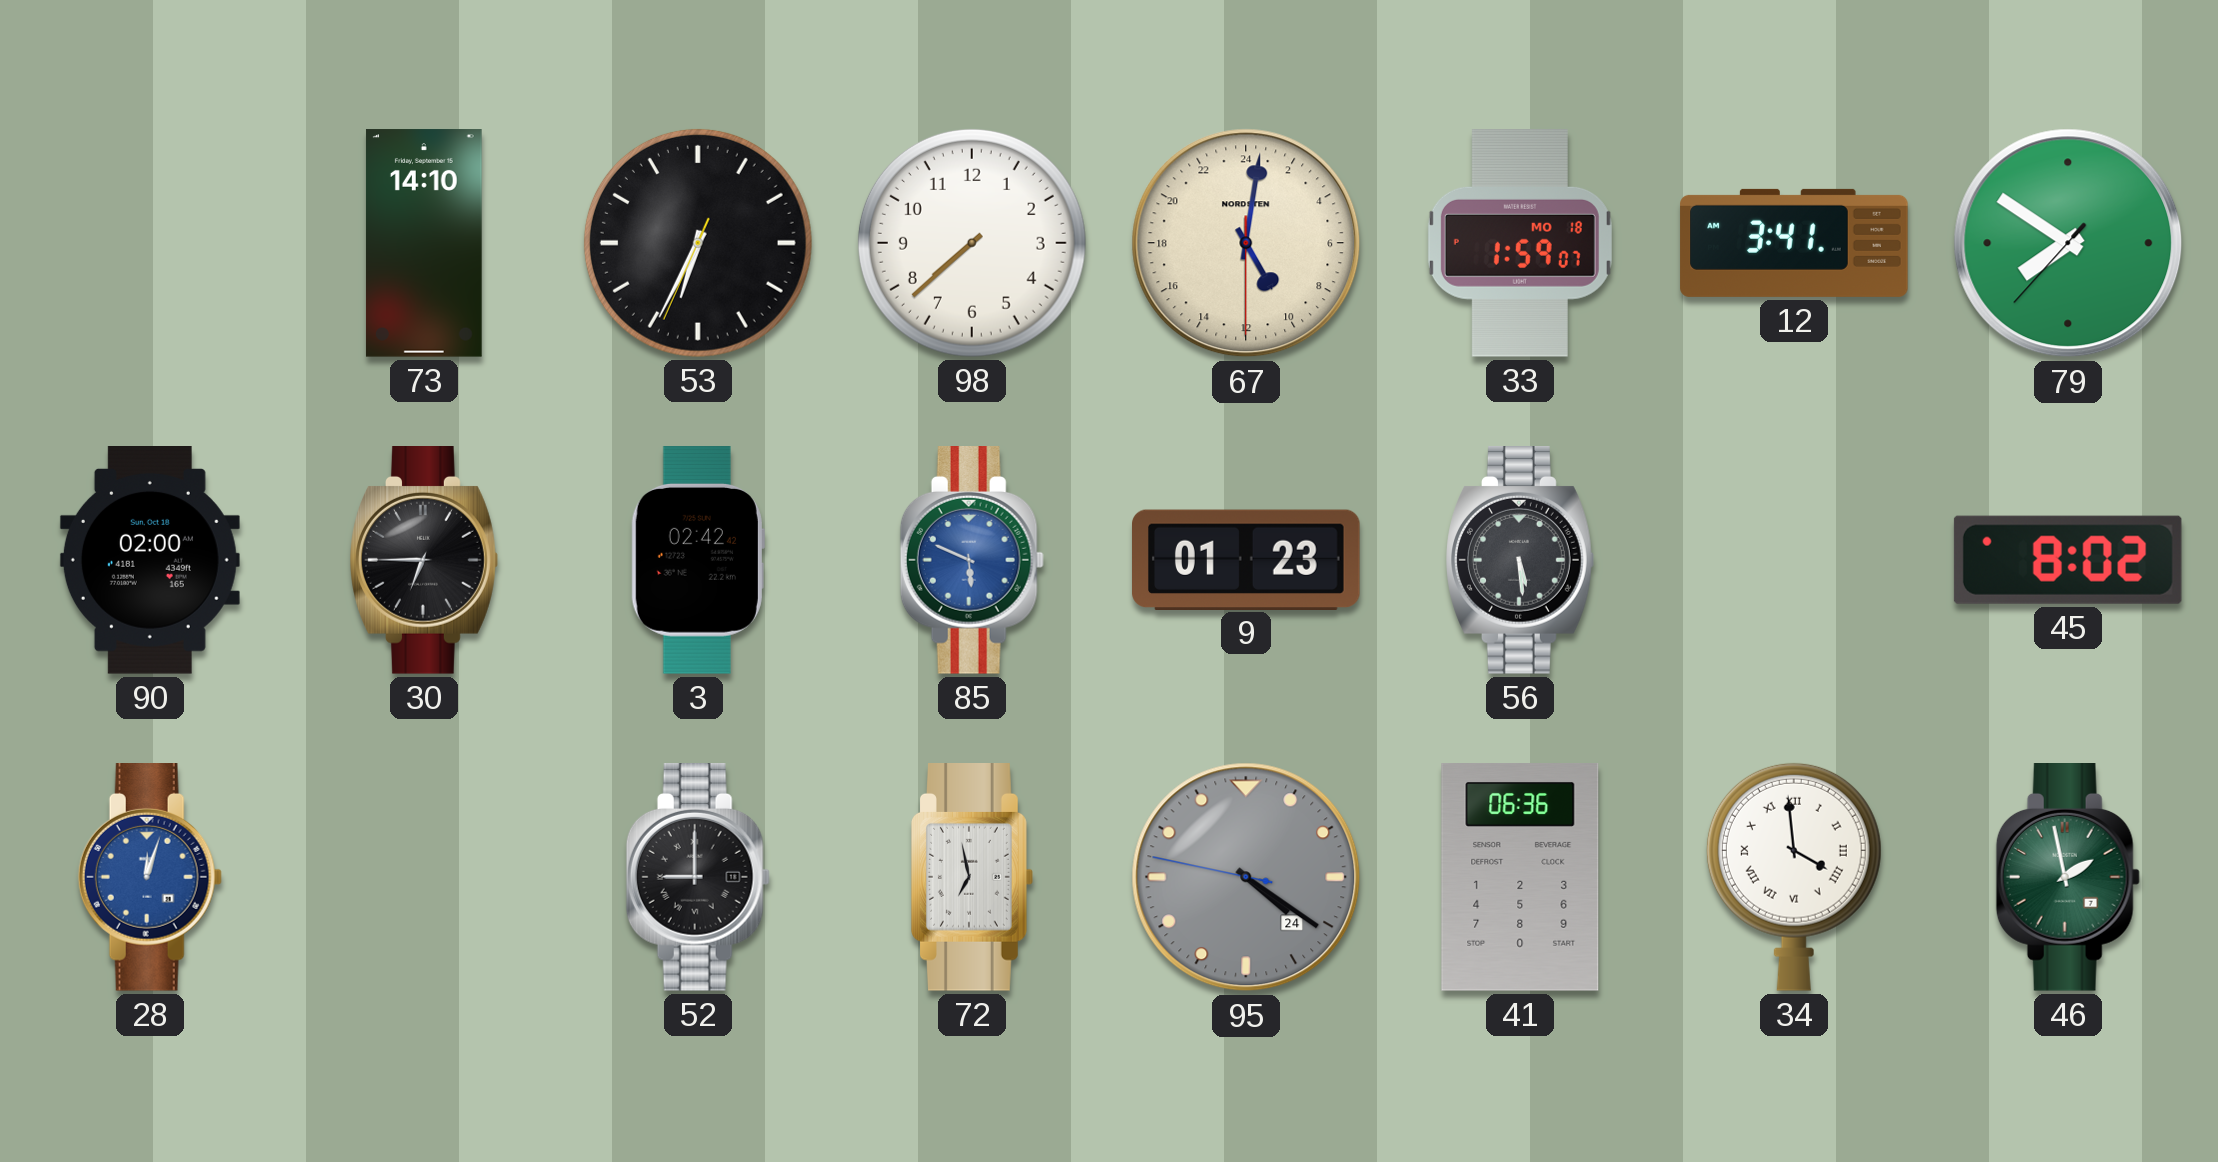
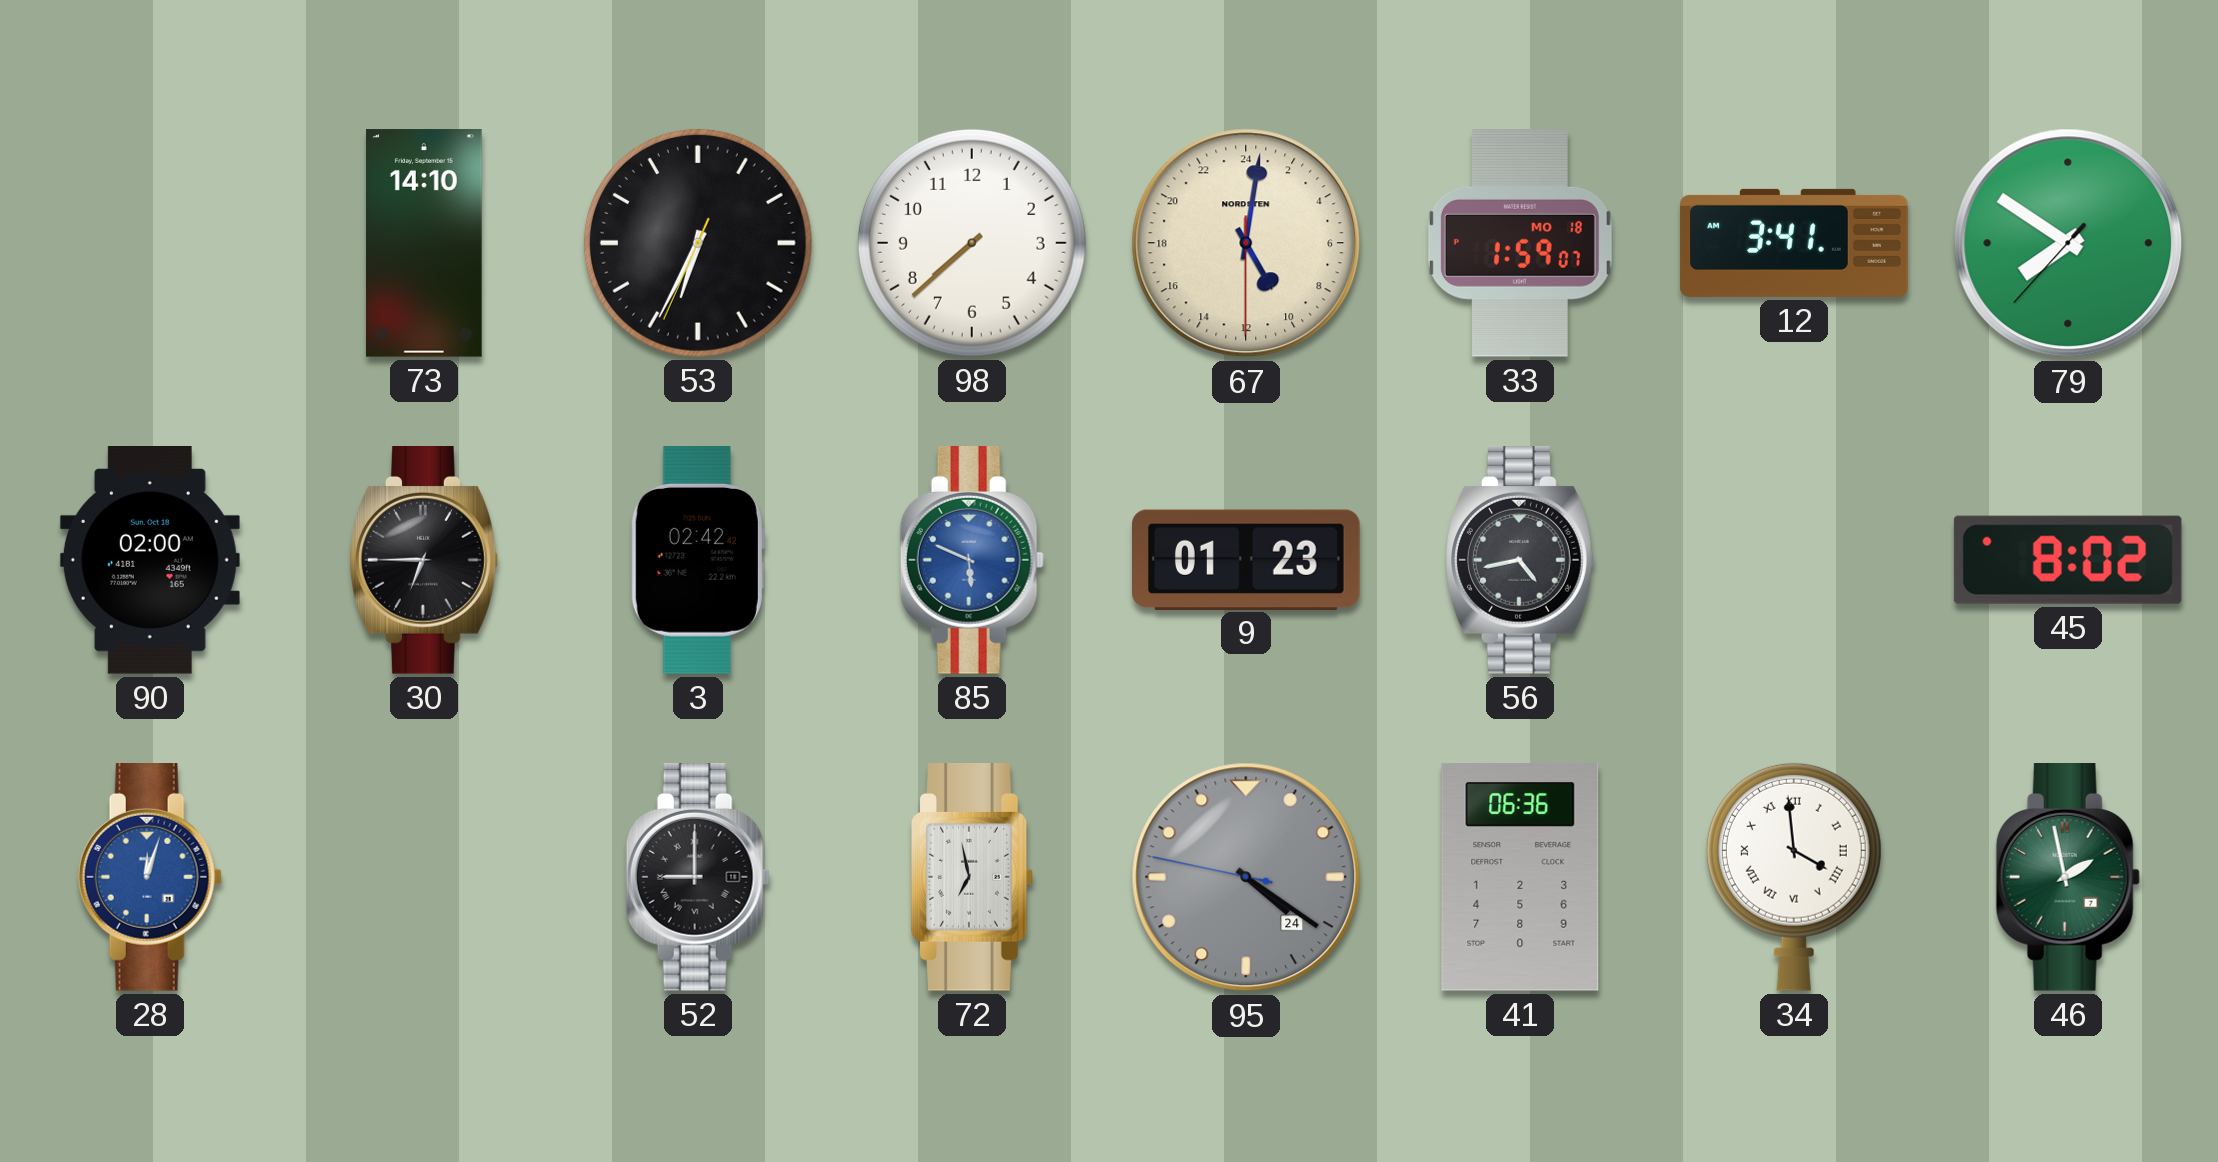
56: 5:29 -> 4:43 (1520, 561)
